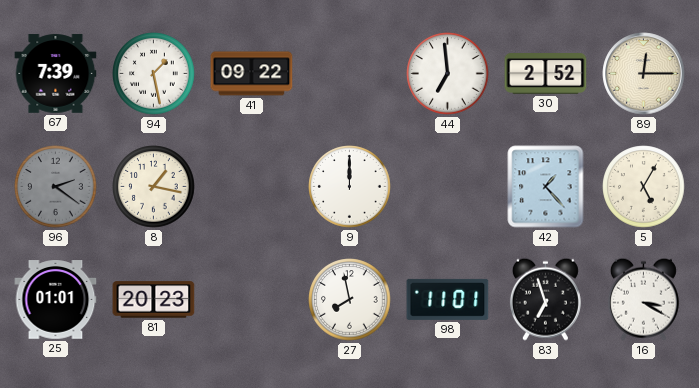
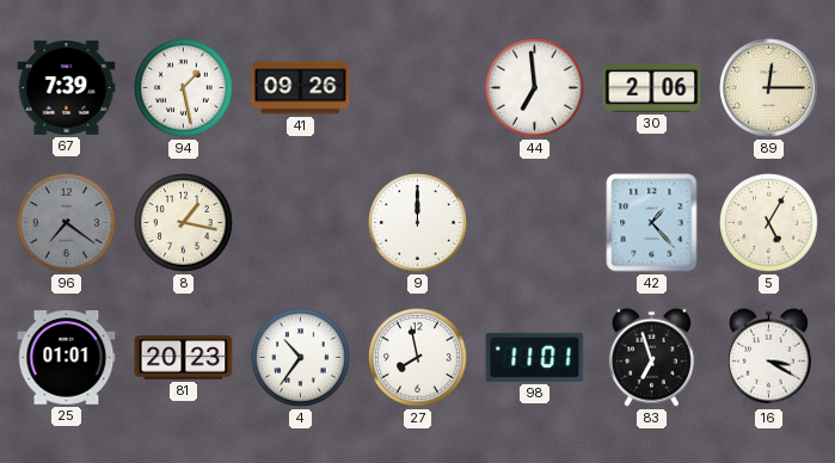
41: 09:22 -> 09:26 (301, 88)
30: 2:52 -> 2:06 (652, 88)
96: 2:21 -> 7:21 (67, 223)
4: none -> 10:36 (301, 358)
